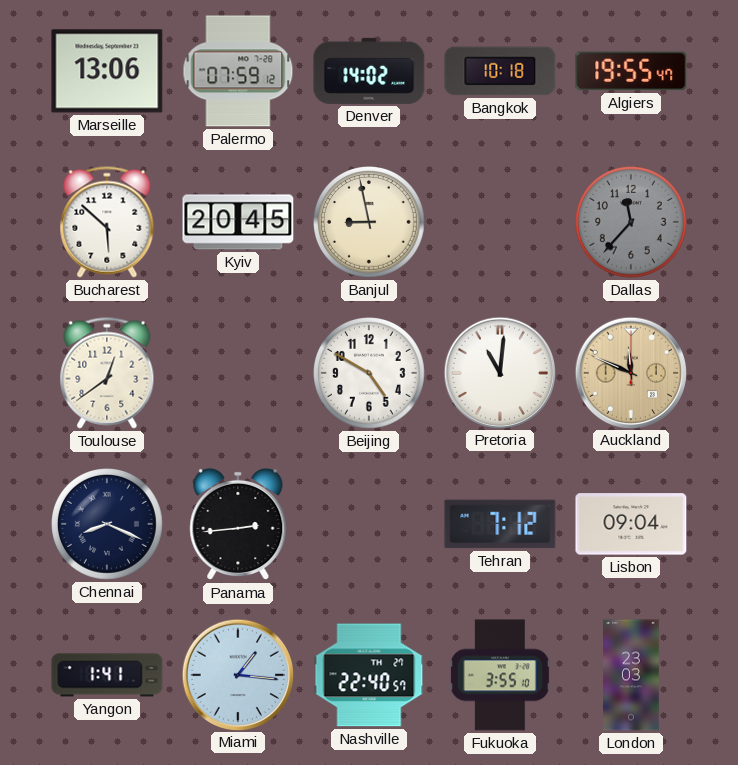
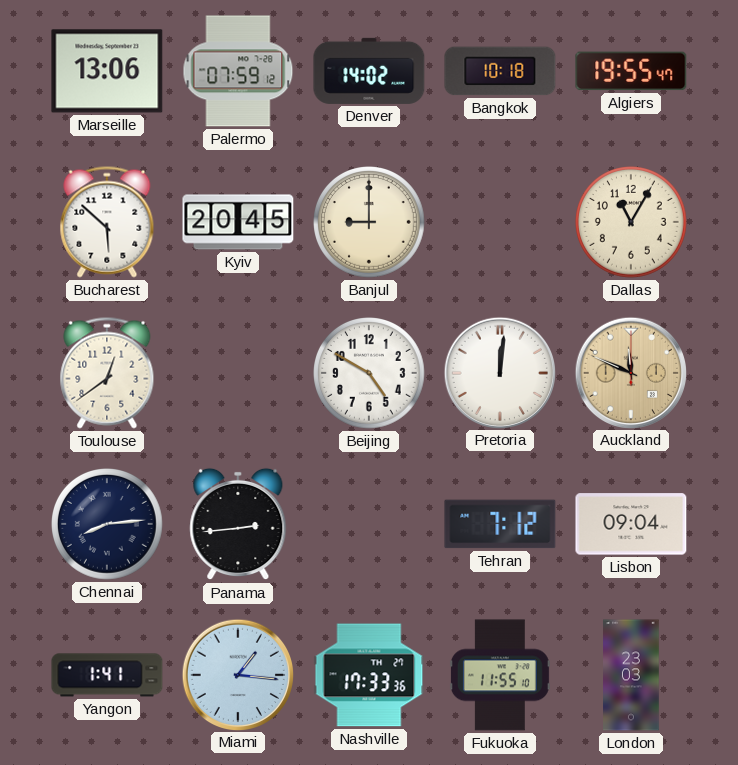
Banjul: 8:58 -> 9:00 (370, 223)
Dallas: 11:37 -> 11:05 (632, 223)
Dallas dial: grey -> cream (632, 223)
Pretoria: 11:01 -> 12:01 (499, 372)
Chennai: 8:19 -> 8:14 (108, 525)
Nashville: 22:40 -> 17:33 (369, 675)
Fukuoka: 3:55 -> 11:55 (500, 675)
